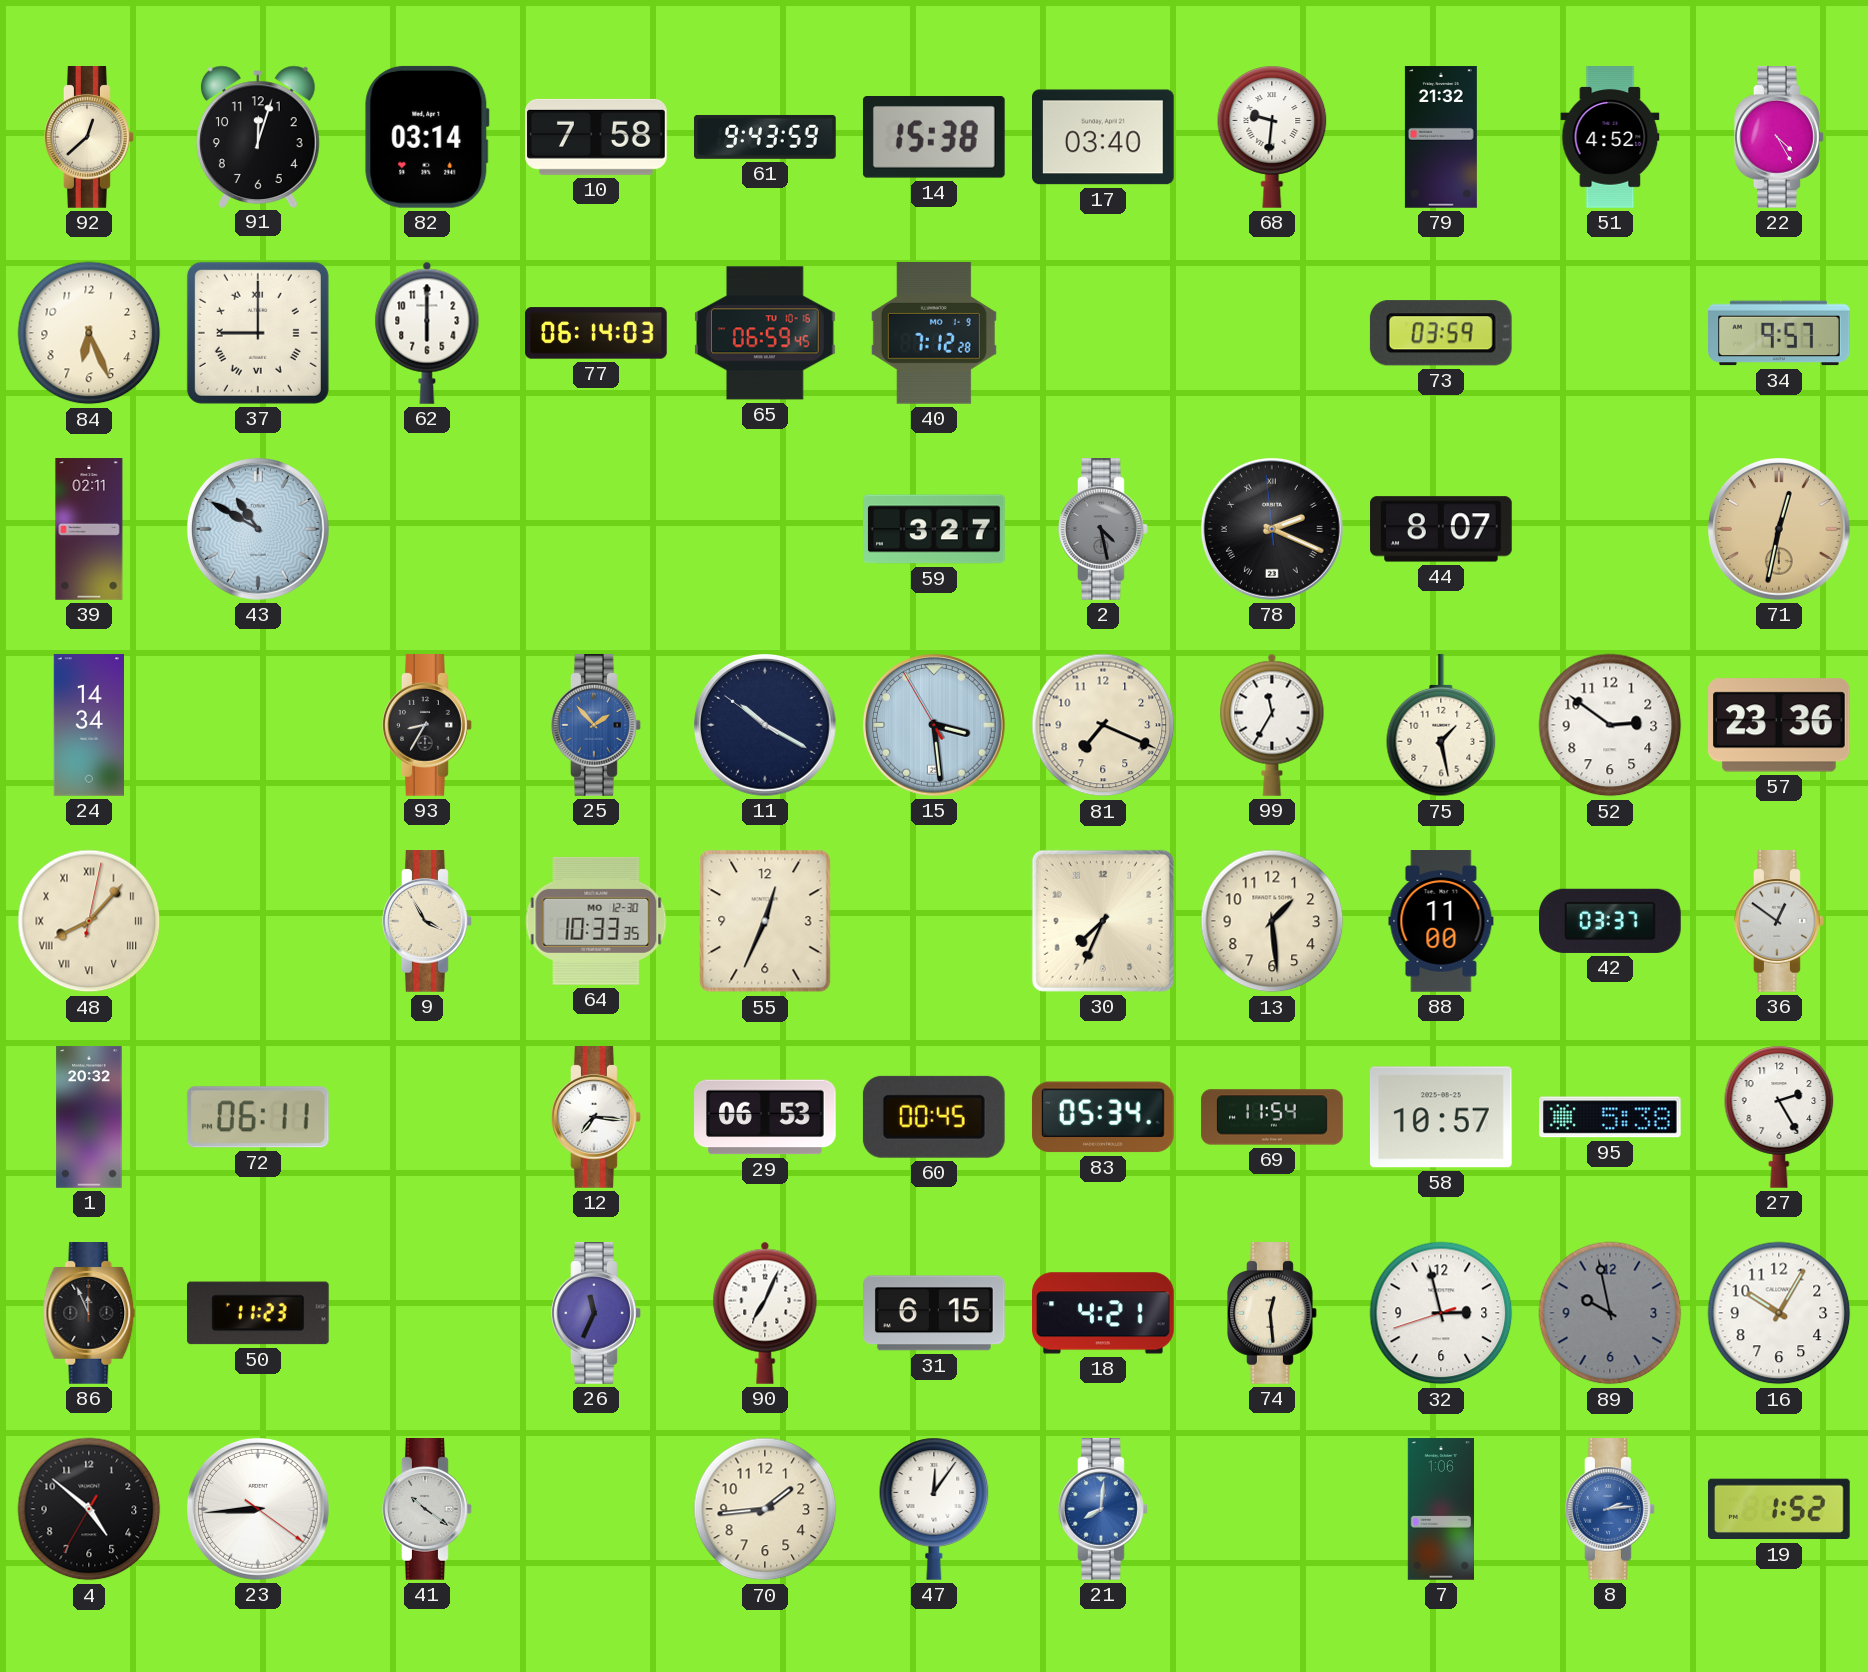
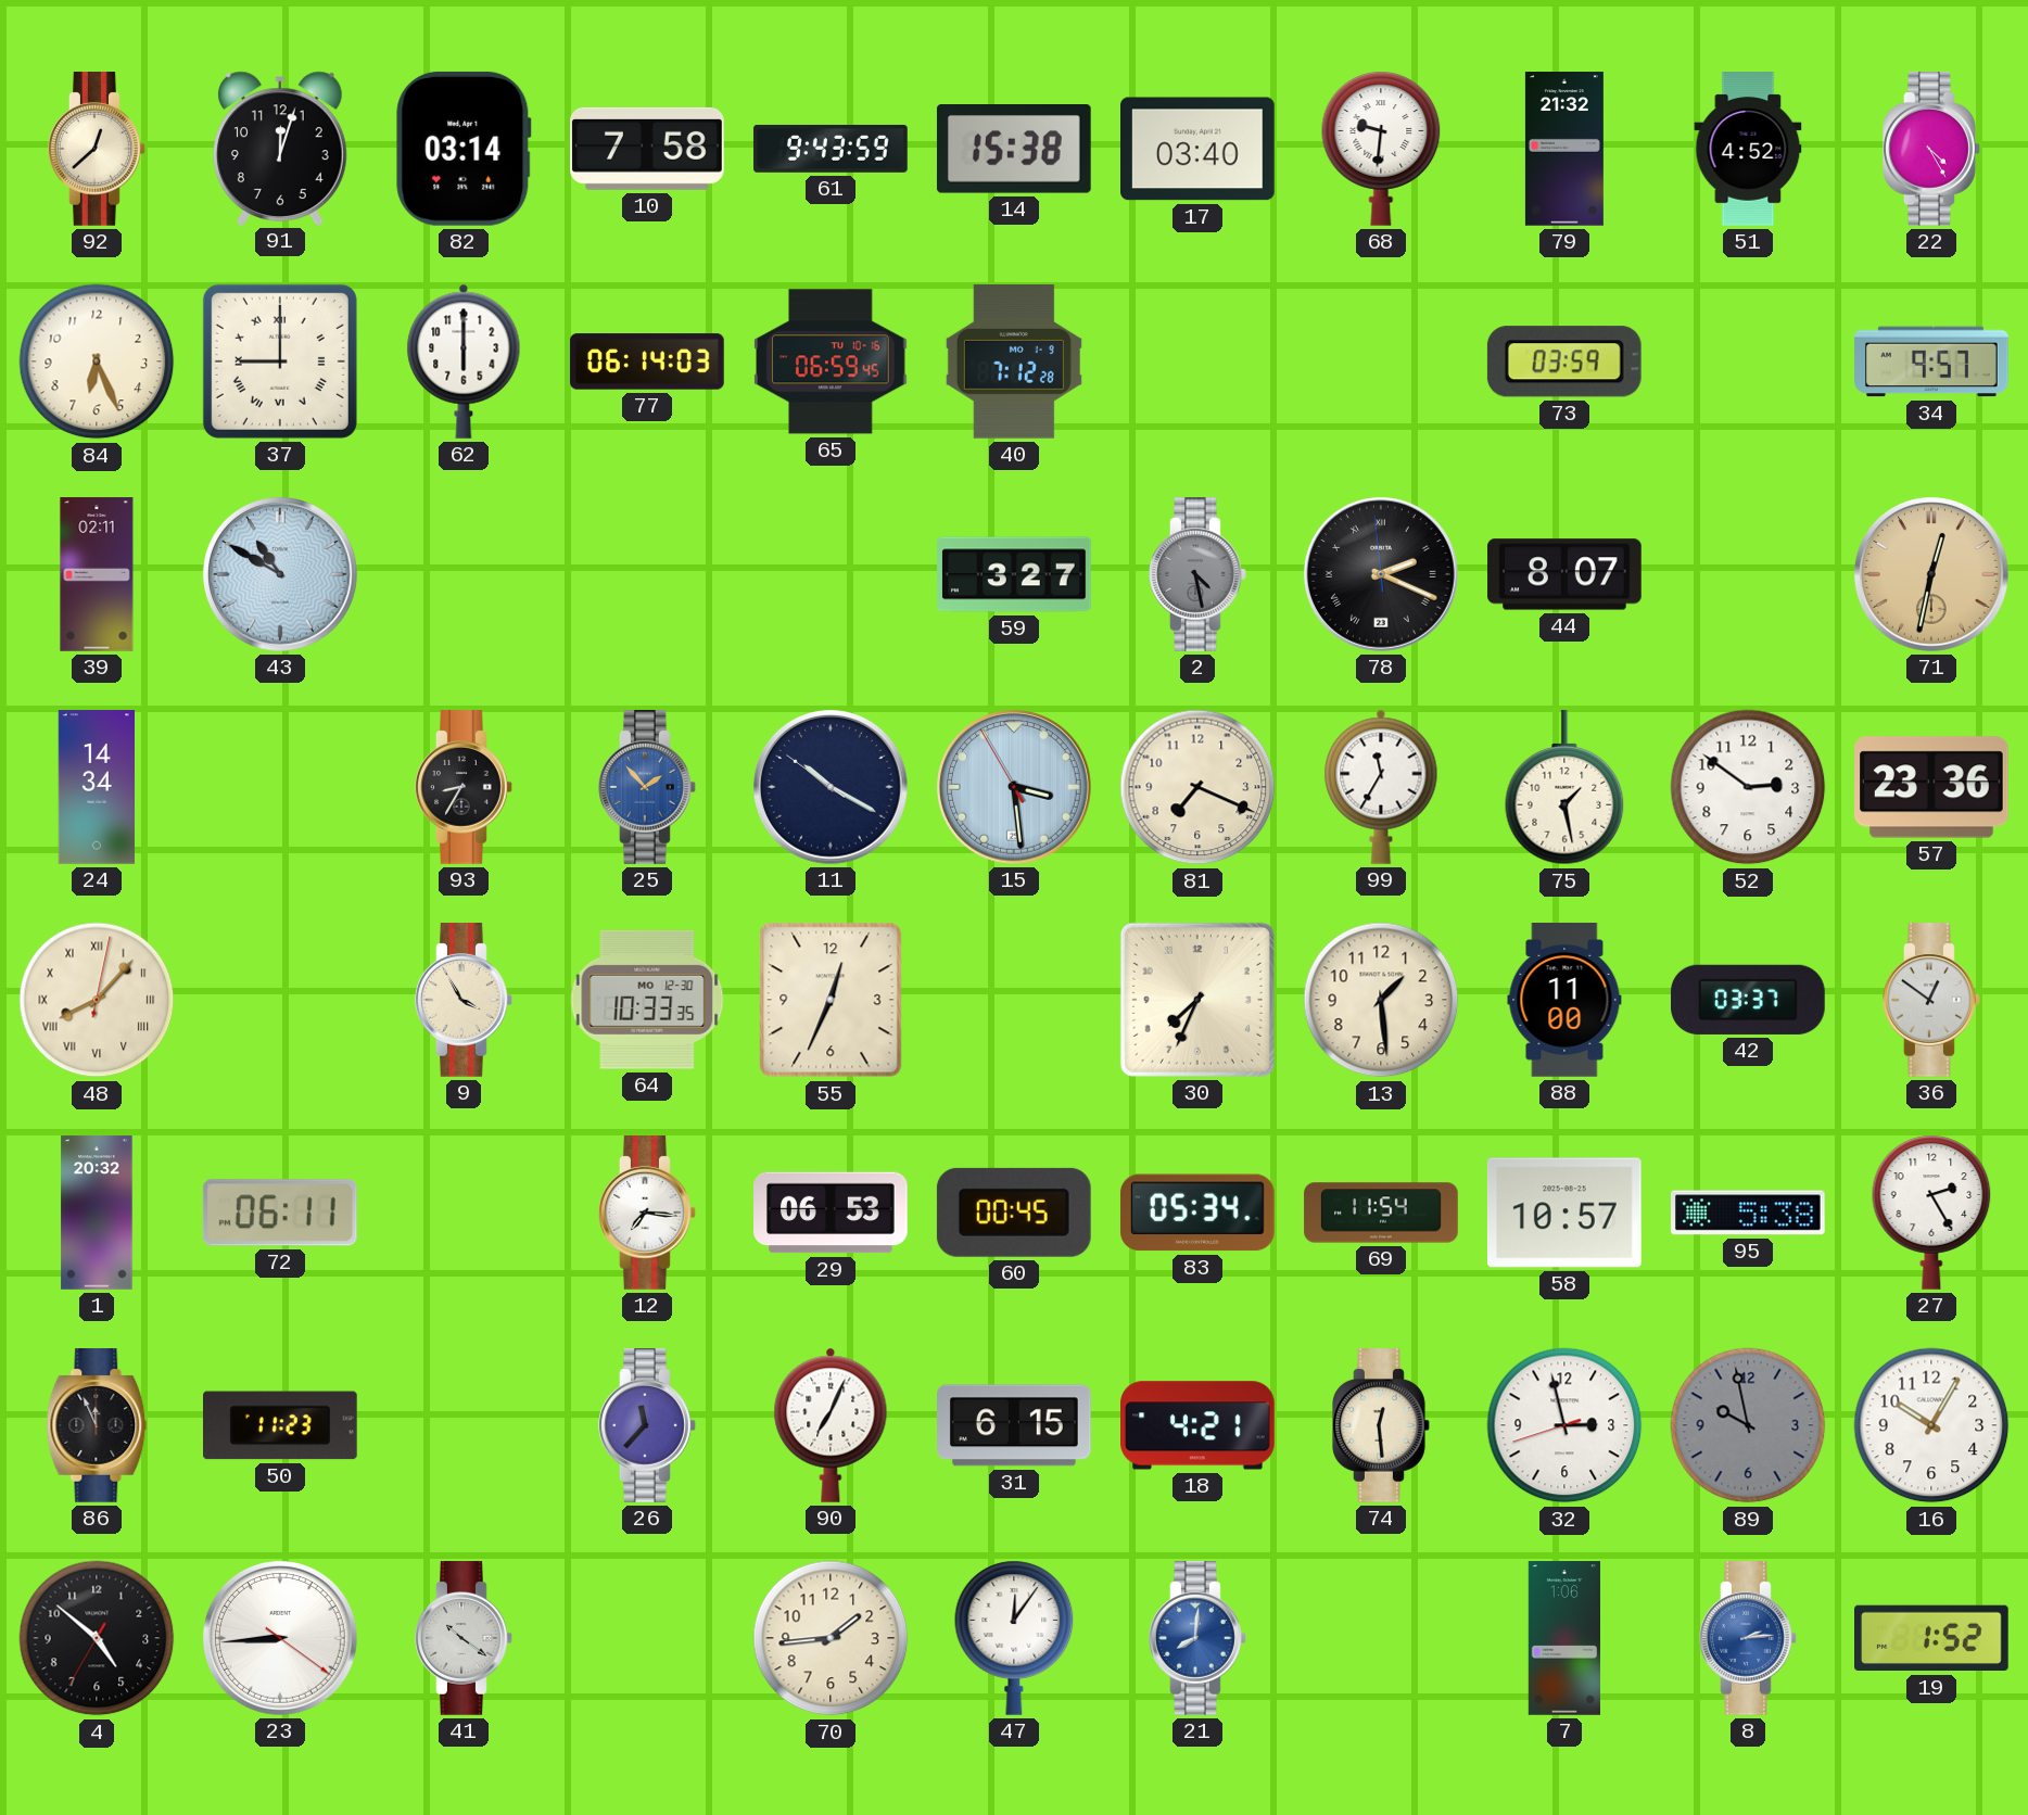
26: 11:34 -> 11:37 (647, 1426)
